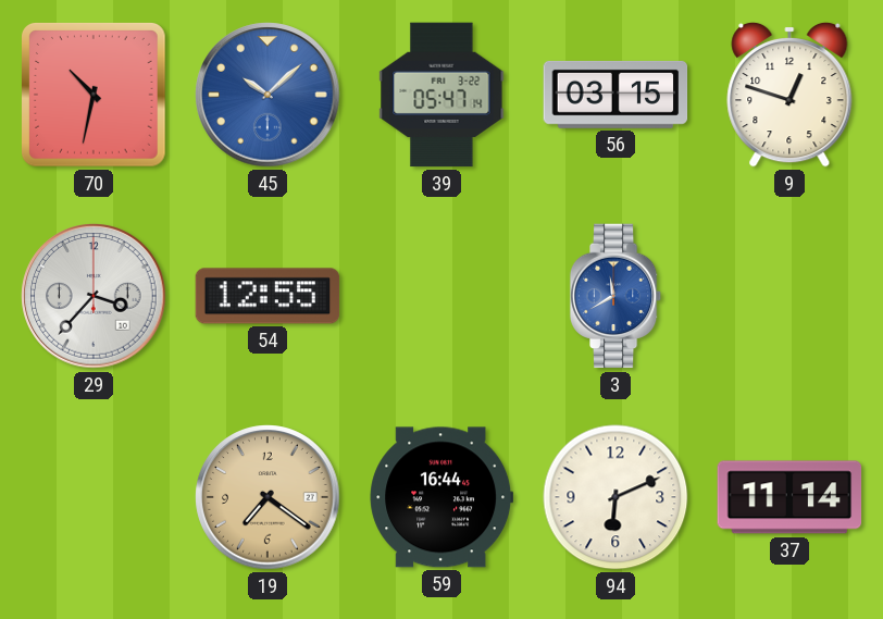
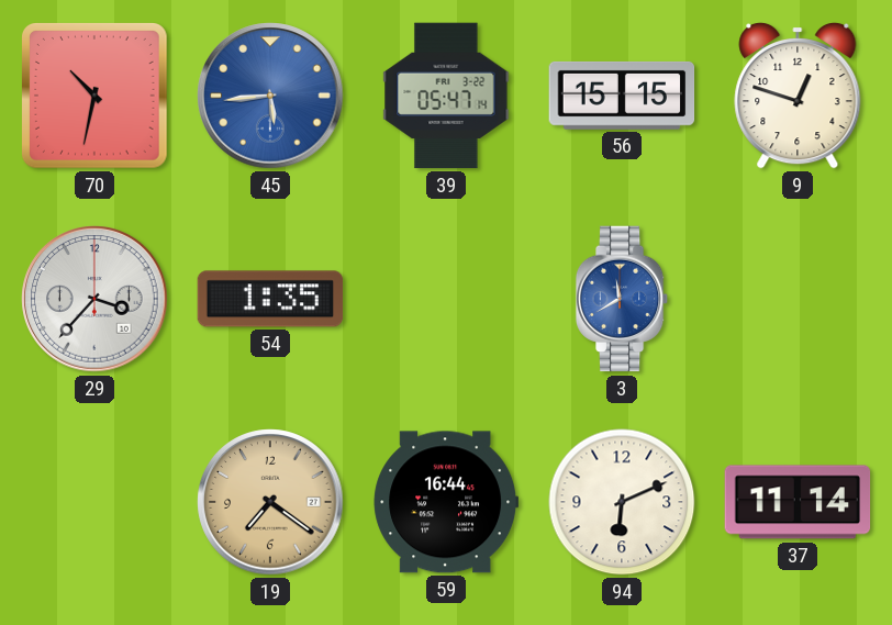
45: 10:08 -> 5:44 (270, 96)
56: 03:15 -> 15:15 (622, 96)
54: 12:55 -> 1:35 (270, 299)
